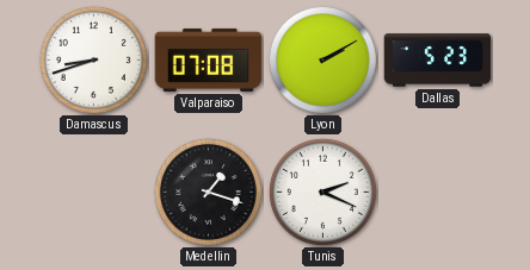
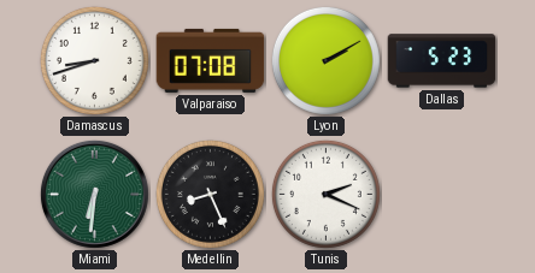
Miami: none -> 6:31 (94, 194)
Medellin: 1:18 -> 8:26 (210, 194)
